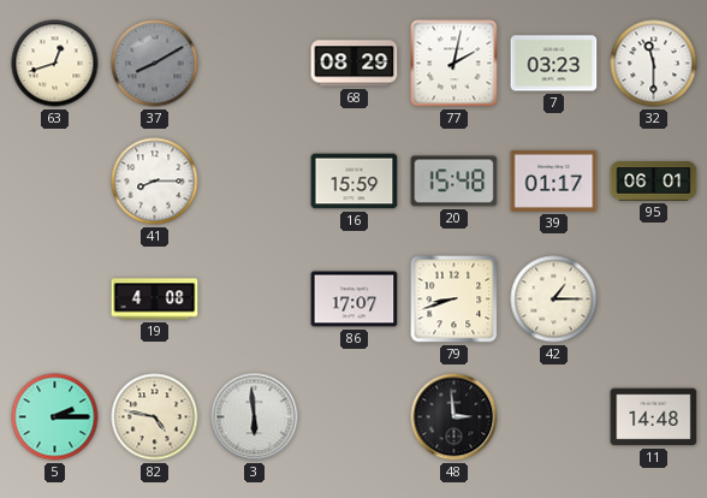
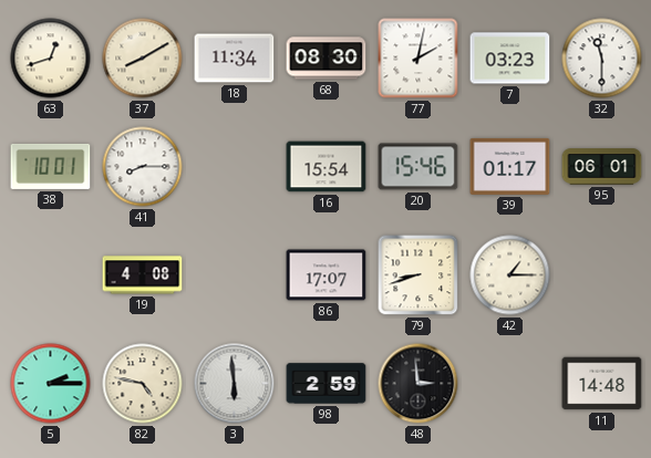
37 dial: grey -> cream (143, 59)
18: none -> 11:34 (235, 59)
68: 08:29 -> 08:30 (327, 59)
38: none -> 10:01 (51, 166)
16: 15:59 -> 15:54 (327, 167)
20: 15:48 -> 15:46 (418, 167)
98: none -> 2:59 (327, 384)
